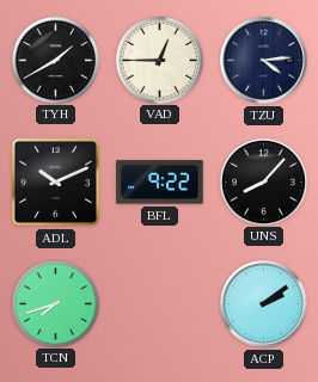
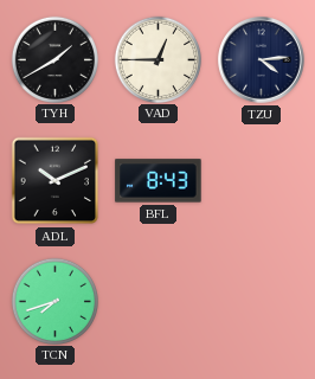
BFL: 9:22 -> 8:43 (159, 181)
UNS: 8:07 -> none (263, 181)
ACP: 2:09 -> none (264, 304)
